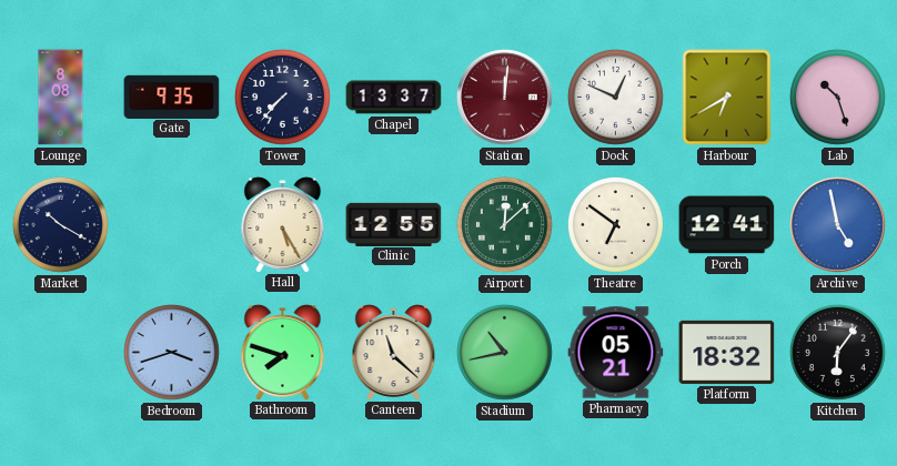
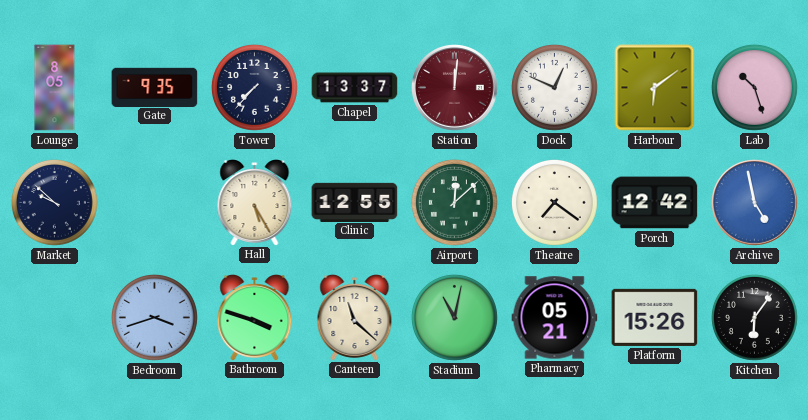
Lounge: 8:08 -> 8:05 (55, 88)
Harbour: 6:40 -> 6:09 (655, 88)
Market: 10:20 -> 9:52 (54, 202)
Theatre: 6:51 -> 7:21 (554, 202)
Porch: 12:41 -> 12:42 (655, 203)
Bathroom: 7:48 -> 3:48 (255, 318)
Stadium: 10:43 -> 11:02 (454, 317)
Platform: 18:32 -> 15:26 (655, 317)
